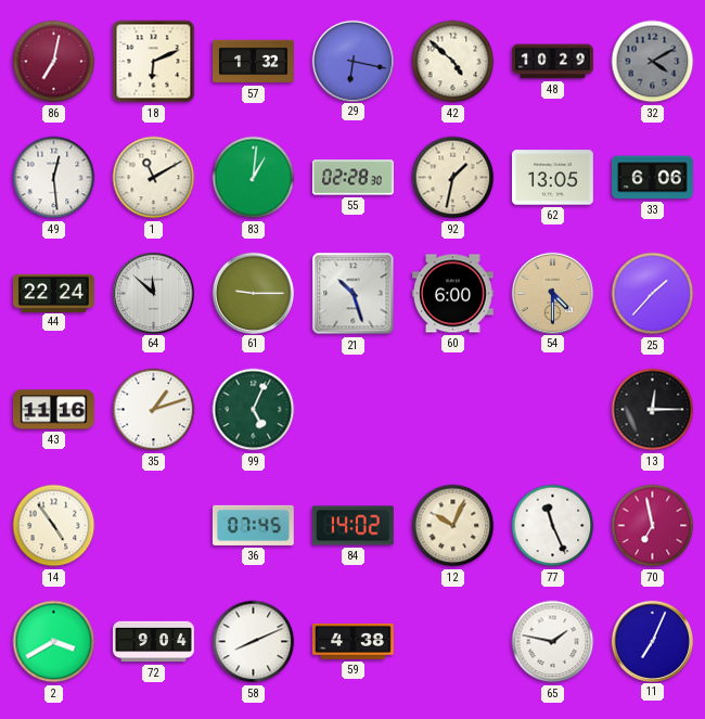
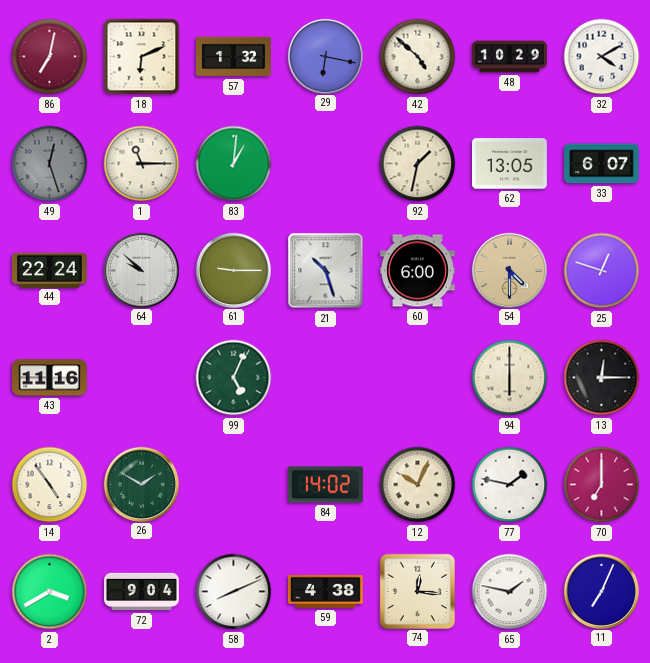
32 dial: grey -> white (602, 57)
49: 12:29 -> 12:27 (50, 164)
49 dial: white -> grey (50, 164)
1: 11:10 -> 11:15 (142, 164)
55: 02:28 -> none (354, 178)
33: 6:06 -> 6:07 (602, 164)
64: 11:52 -> 9:52 (141, 270)
25: 1:37 -> 12:48 (602, 271)
35: 1:12 -> none (154, 410)
94: none -> 6:00 (510, 378)
26: none -> 1:50 (141, 484)
36: 07:45 -> none (253, 525)
77: 11:26 -> 1:47 (510, 485)
70: 6:58 -> 7:00 (602, 485)
74: none -> 12:16 (417, 591)
